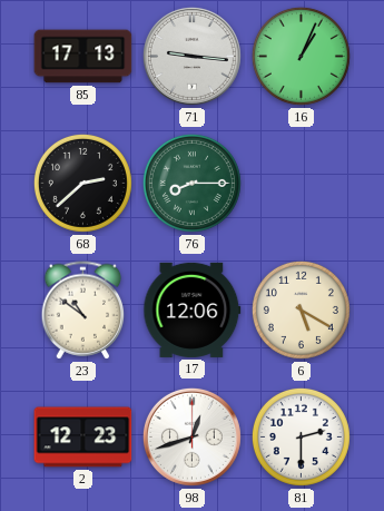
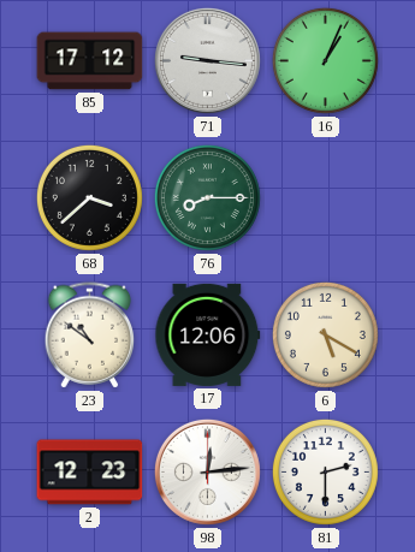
85: 17:13 -> 17:12 (90, 61)
68: 2:38 -> 3:38 (89, 197)
98: 12:42 -> 12:14 (207, 471)
